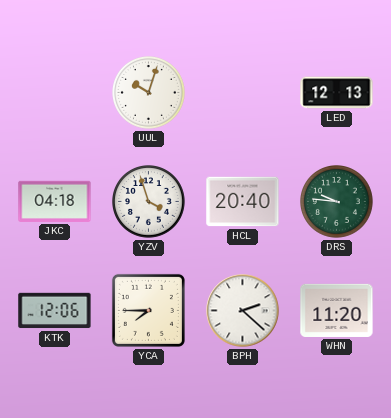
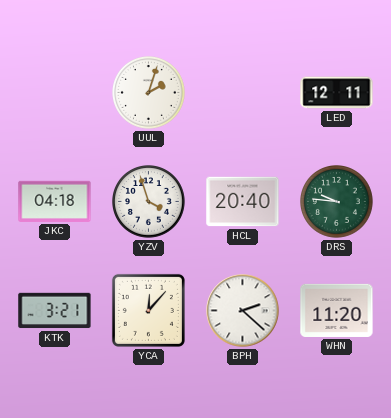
UUL: 10:03 -> 2:03 (149, 93)
LED: 12:13 -> 12:11 (337, 93)
KTK: 12:06 -> 3:21 (55, 311)
YCA: 7:45 -> 12:07 (148, 310)
